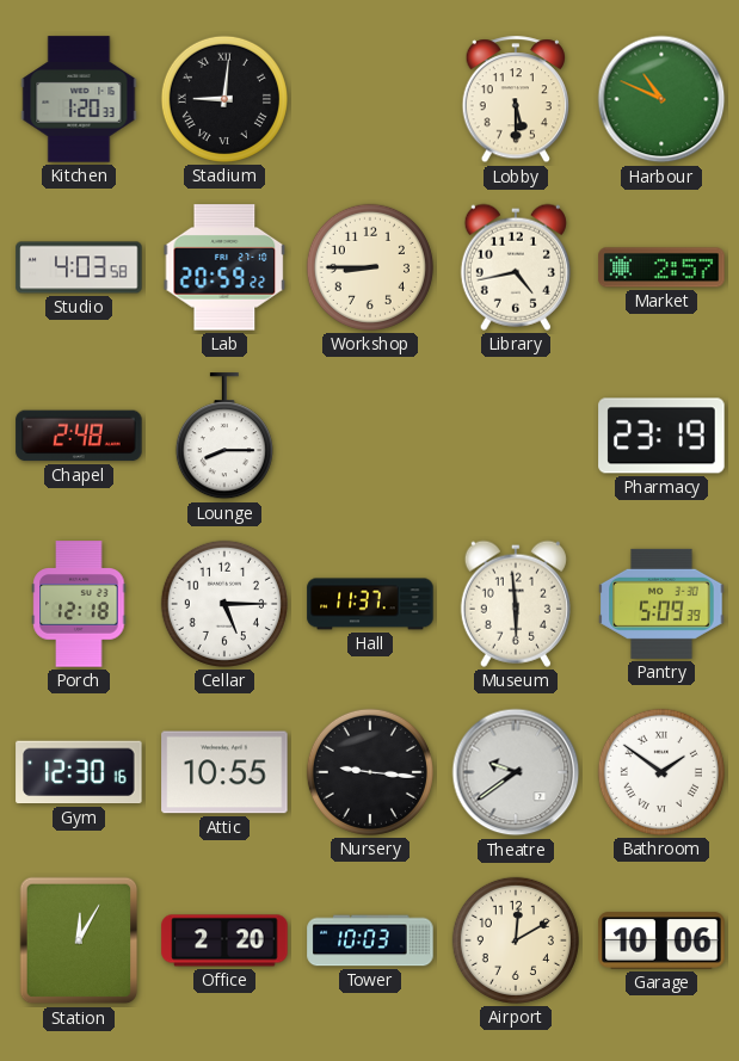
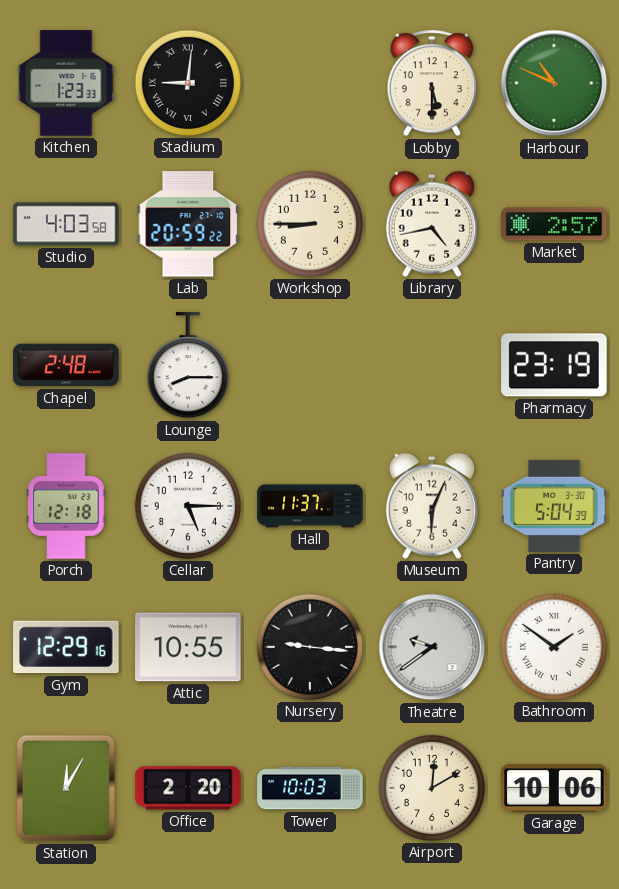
Kitchen: 1:20 -> 1:23 (66, 83)
Museum: 5:59 -> 6:04 (432, 506)
Pantry: 5:09 -> 5:04 (554, 506)
Gym: 12:30 -> 12:29 (66, 647)
